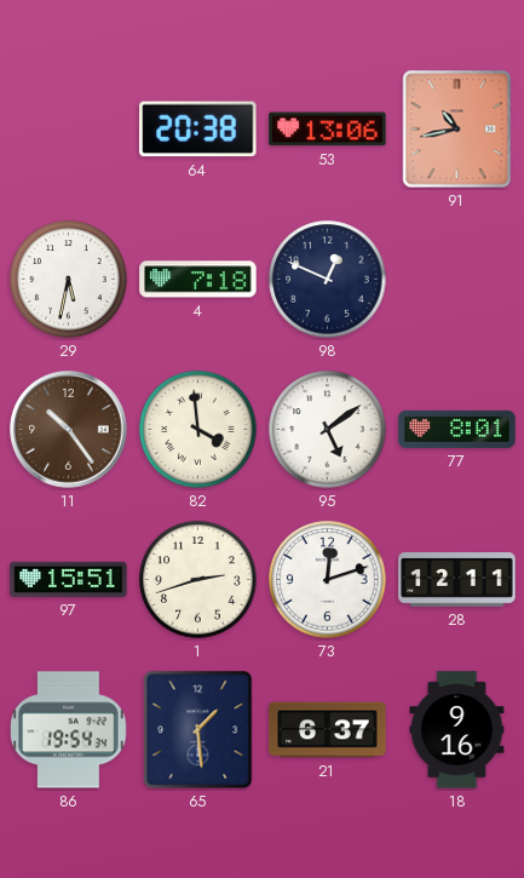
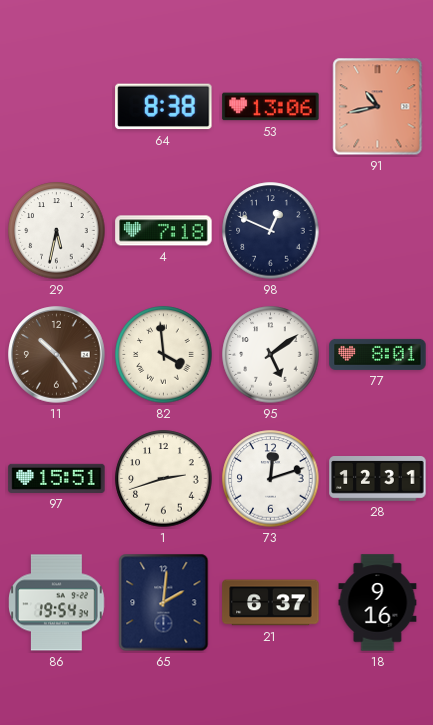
64: 20:38 -> 8:38 (164, 107)
28: 12:11 -> 12:31 (378, 479)
65: 1:29 -> 2:01 (164, 603)
